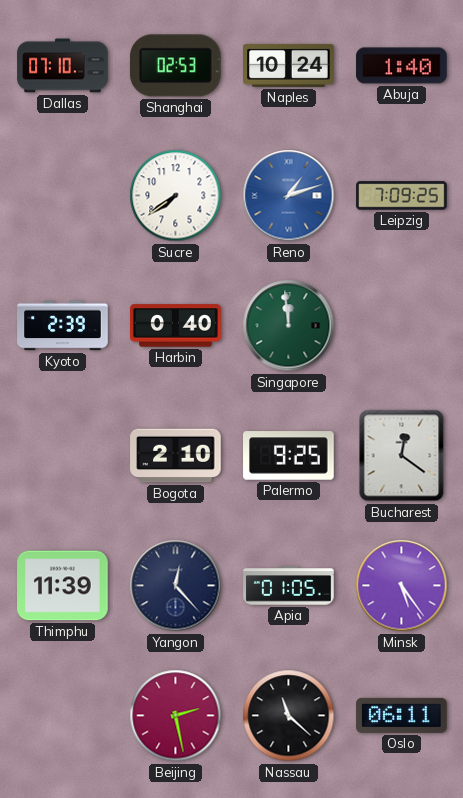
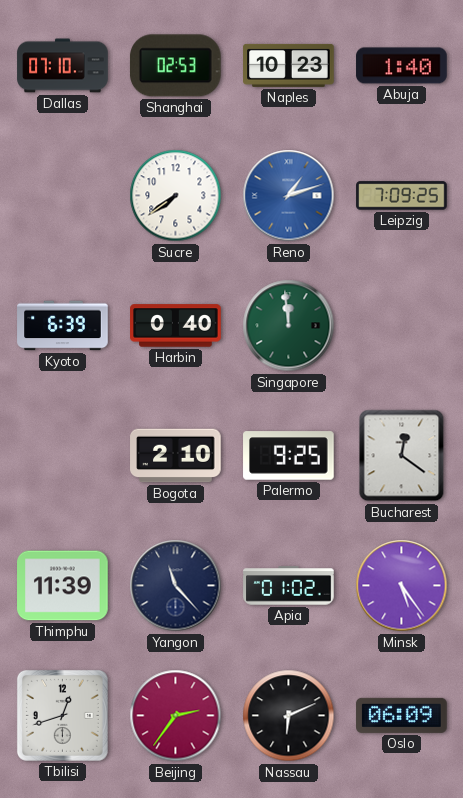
Naples: 10:24 -> 10:23 (289, 65)
Kyoto: 2:39 -> 6:39 (63, 326)
Yangon: 12:23 -> 11:23 (176, 586)
Apia: 01:05 -> 01:02 (289, 586)
Tbilisi: none -> 12:42 (62, 715)
Beijing: 2:28 -> 2:36 (176, 716)
Nassau: 11:22 -> 6:11 (289, 716)
Oslo: 06:11 -> 06:09 (402, 715)
